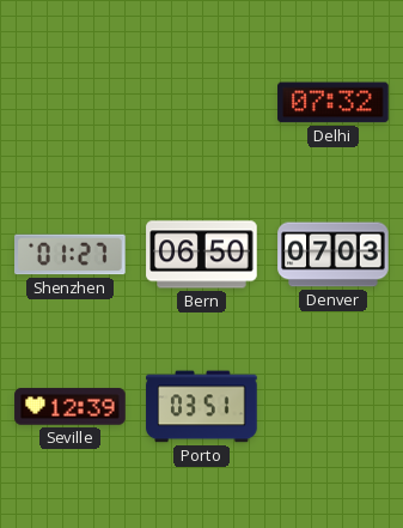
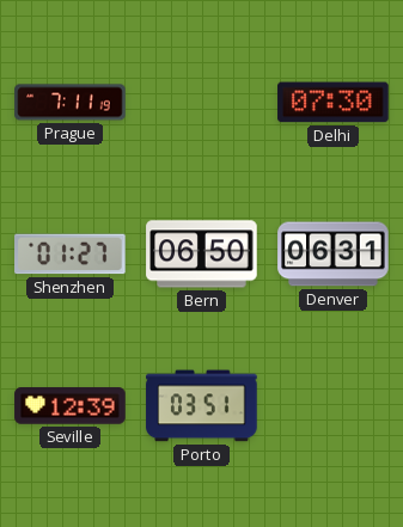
Prague: none -> 7:11 (71, 103)
Delhi: 07:32 -> 07:30 (334, 103)
Denver: 07:03 -> 06:31 (334, 255)
